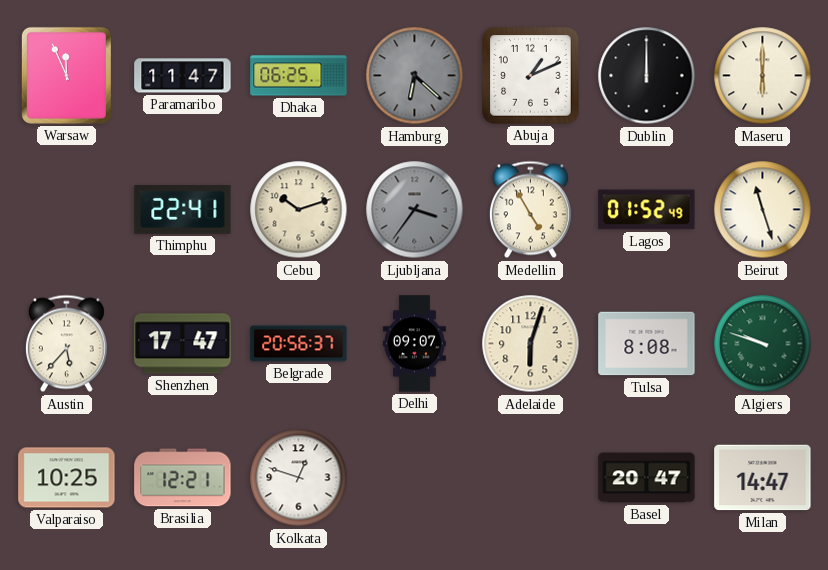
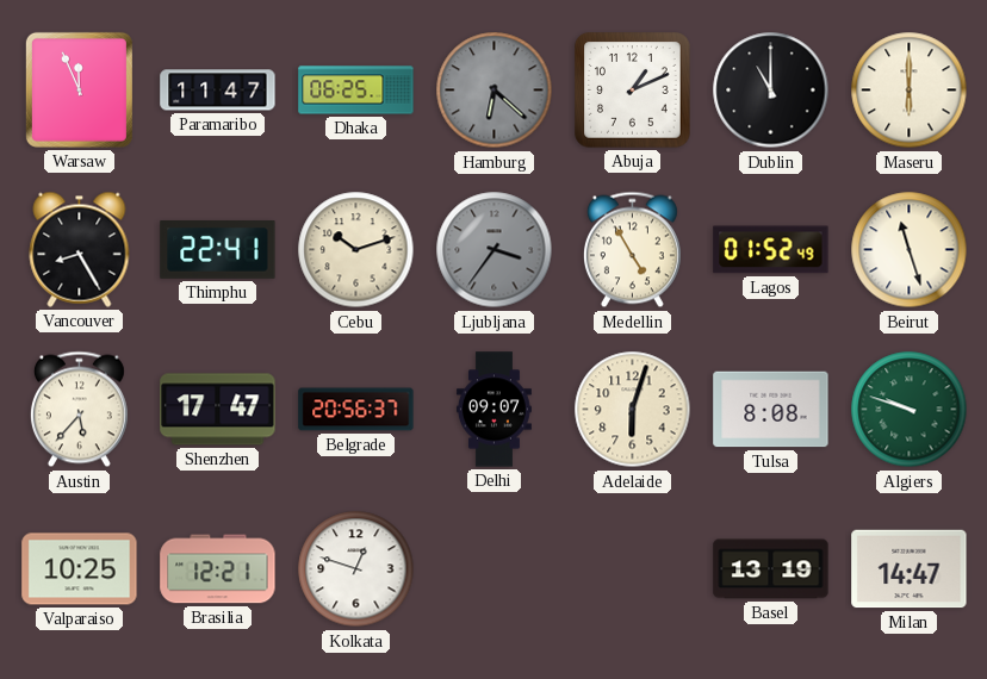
Dublin: 12:00 -> 11:00 (771, 91)
Vancouver: none -> 8:25 (80, 249)
Basel: 20:47 -> 13:19 (771, 569)
